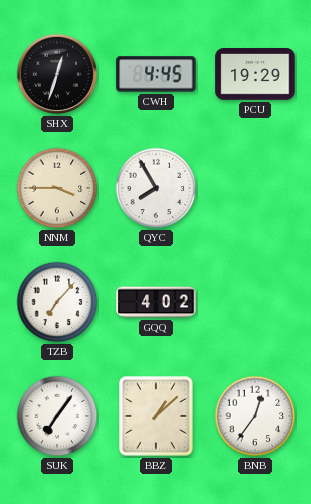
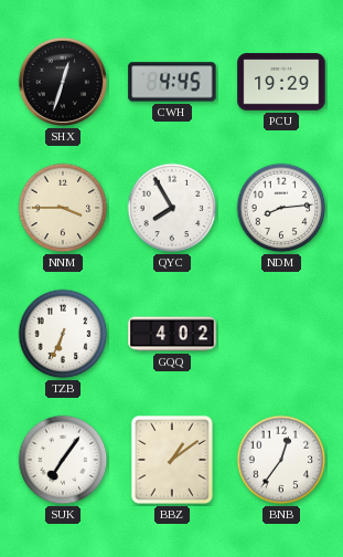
NDM: none -> 8:14 (281, 208)
TZB: 7:07 -> 6:34 (63, 334)
BBZ: 1:08 -> 1:09 (172, 460)
